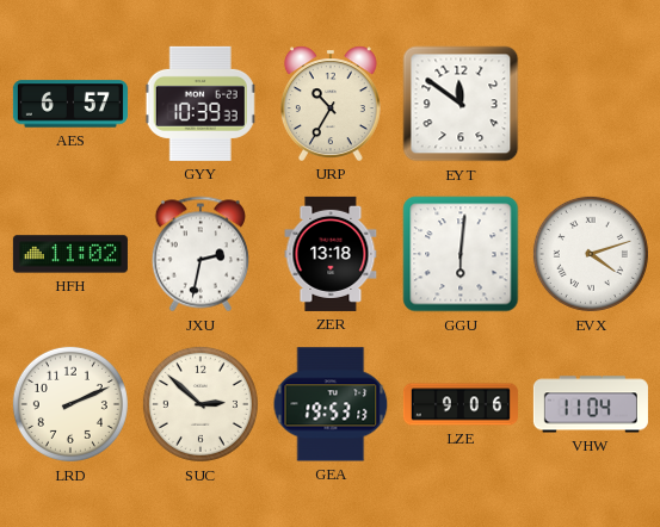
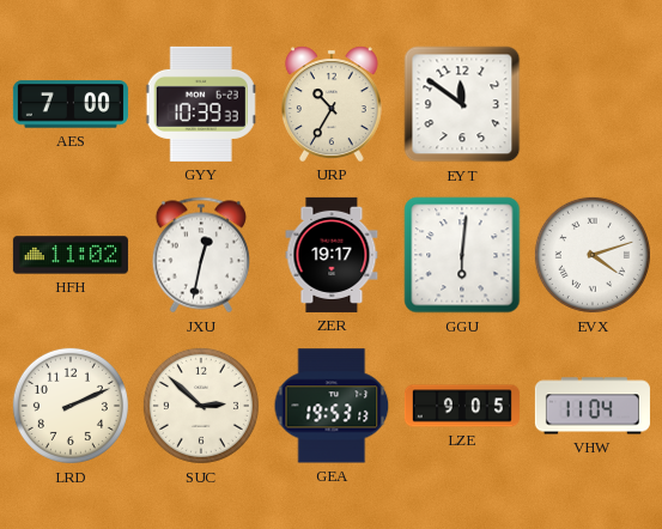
AES: 6:57 -> 7:00 (71, 104)
JXU: 2:32 -> 12:32 (200, 255)
ZER: 13:18 -> 19:17 (332, 255)
LZE: 9:06 -> 9:05 (462, 406)
